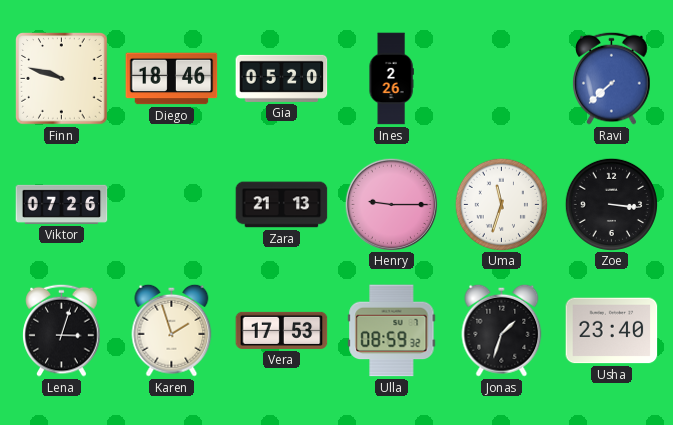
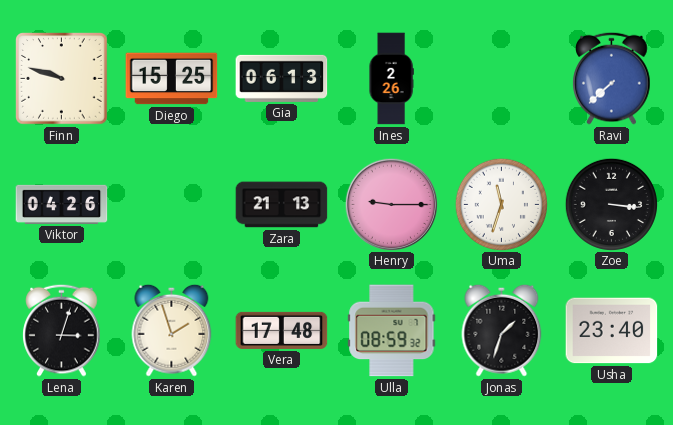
Diego: 18:46 -> 15:25 (172, 79)
Gia: 05:20 -> 06:13 (282, 78)
Viktor: 07:26 -> 04:26 (62, 204)
Vera: 17:53 -> 17:48 (282, 330)
